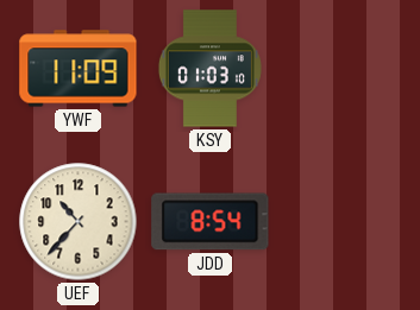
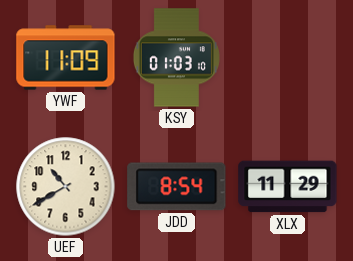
UEF: 10:37 -> 10:40 (66, 187)
XLX: none -> 11:29 (288, 187)
